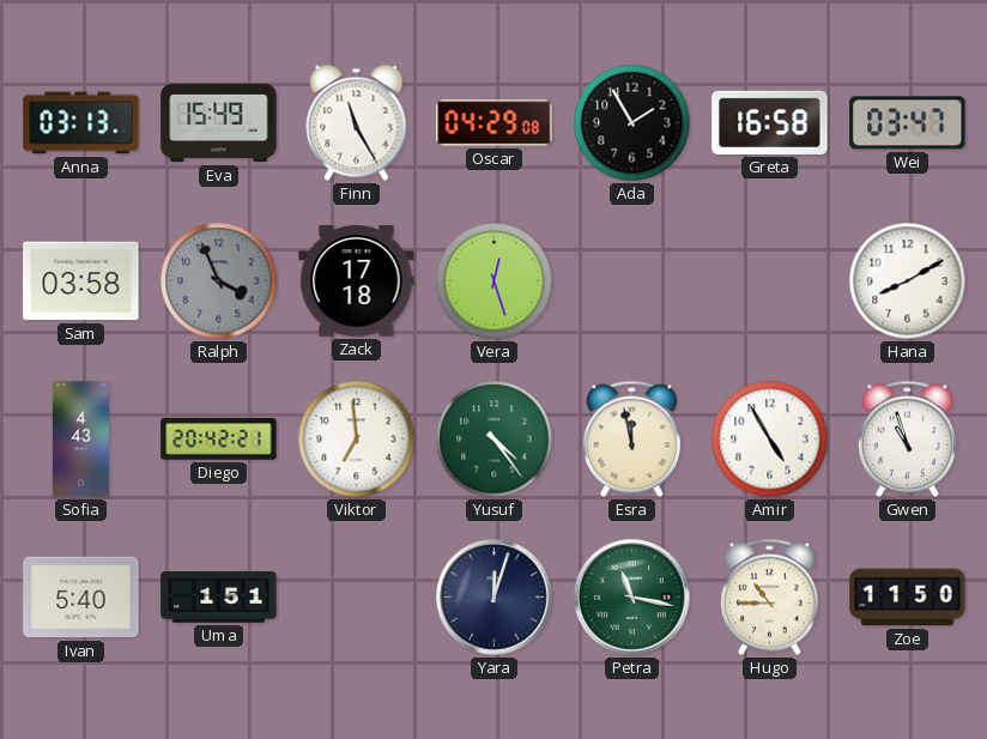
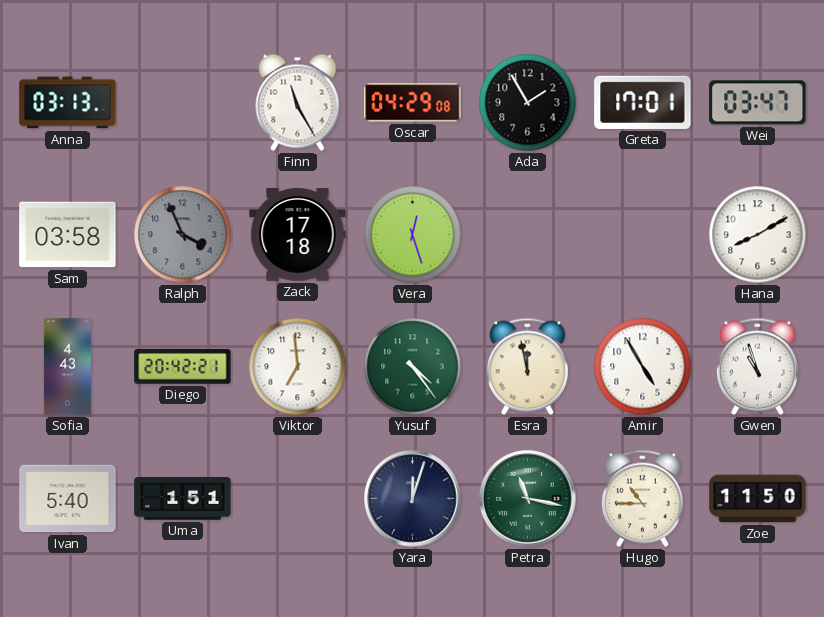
Eva: 15:49 -> none (219, 123)
Greta: 16:58 -> 17:01 (643, 102)
